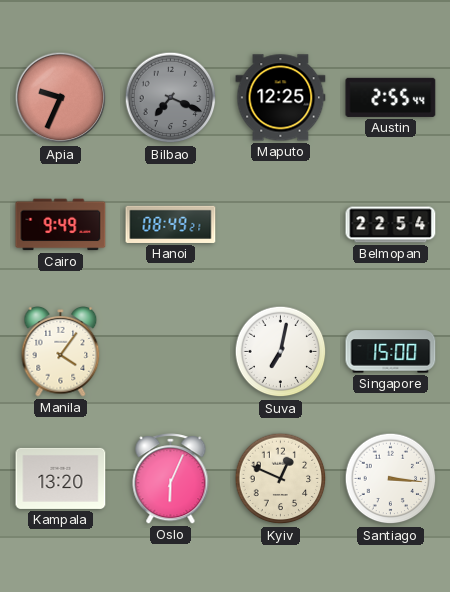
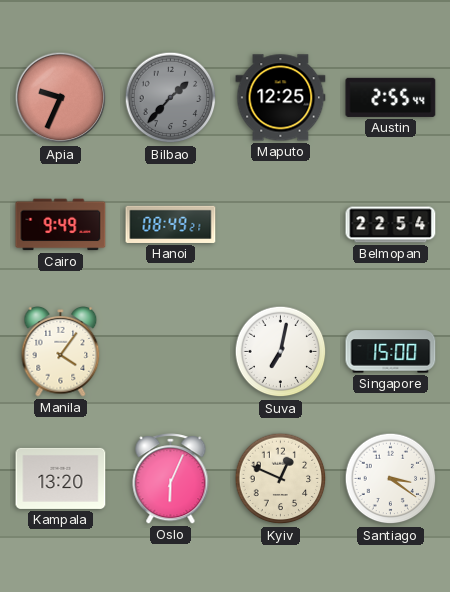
Bilbao: 7:19 -> 1:37 (171, 98)
Santiago: 3:16 -> 3:21 (391, 479)
